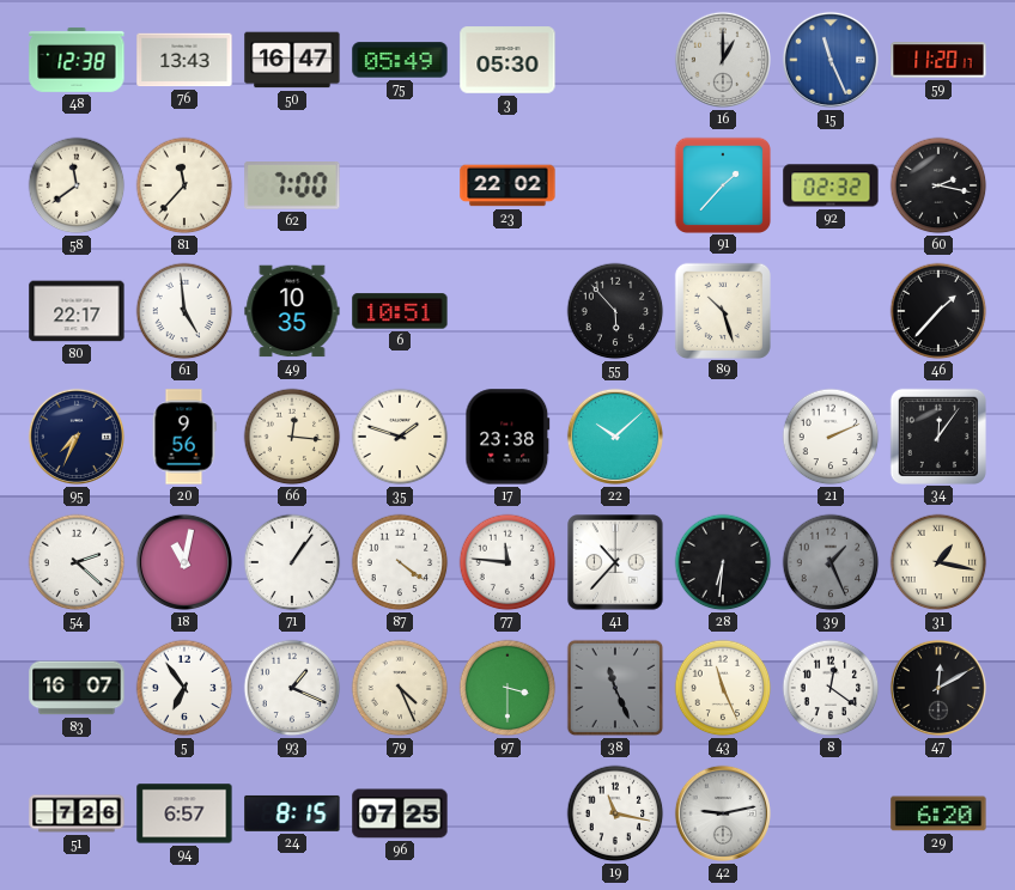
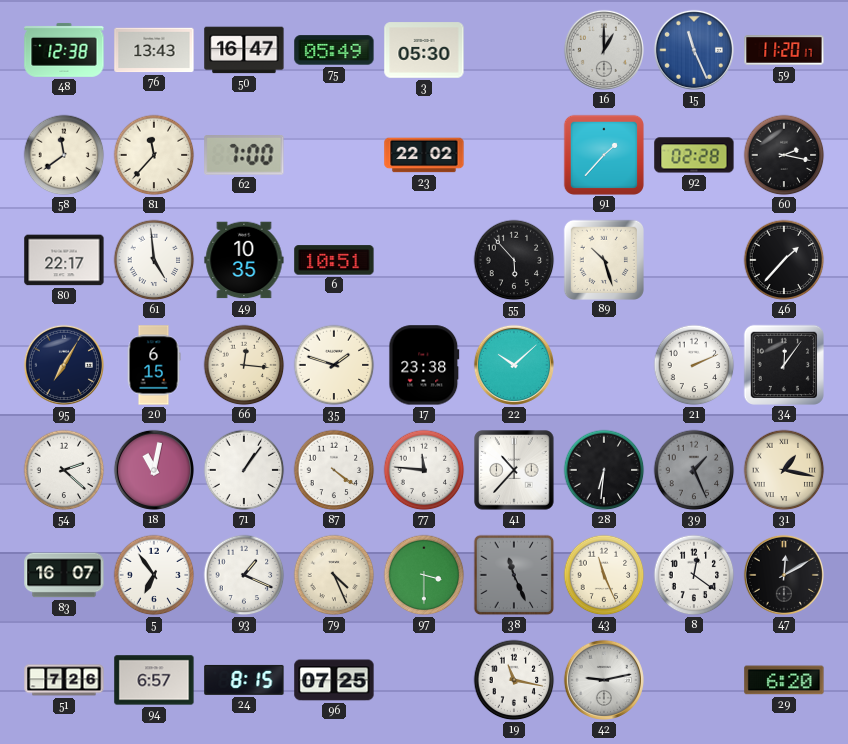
92: 02:32 -> 02:28 (694, 155)
95: 7:34 -> 7:05 (64, 365)
20: 9:56 -> 6:15 (154, 365)
